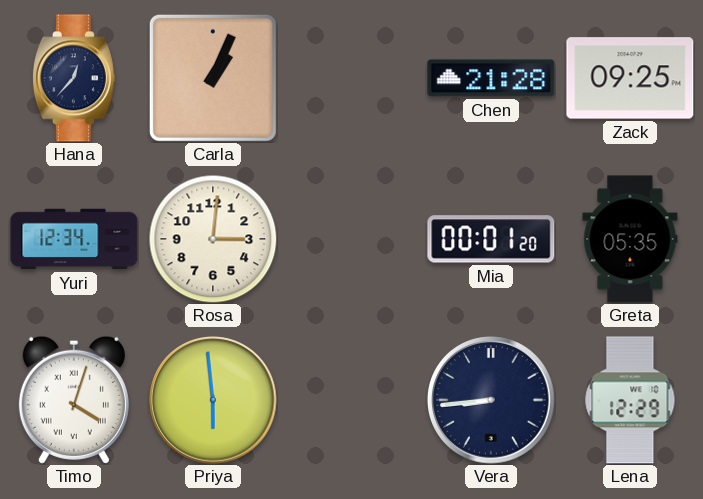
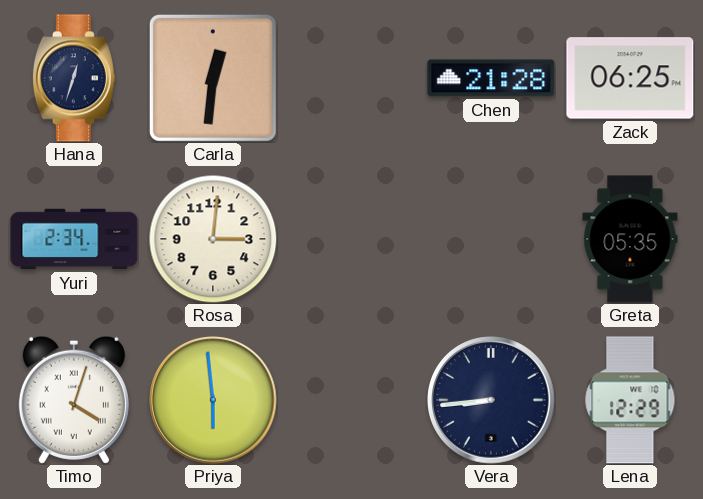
Hana: 12:37 -> 12:33 (74, 78)
Carla: 1:04 -> 12:31 (213, 78)
Zack: 09:25 -> 06:25 (630, 78)
Yuri: 12:34 -> 2:34 (74, 239)
Mia: 00:01 -> none (491, 239)
